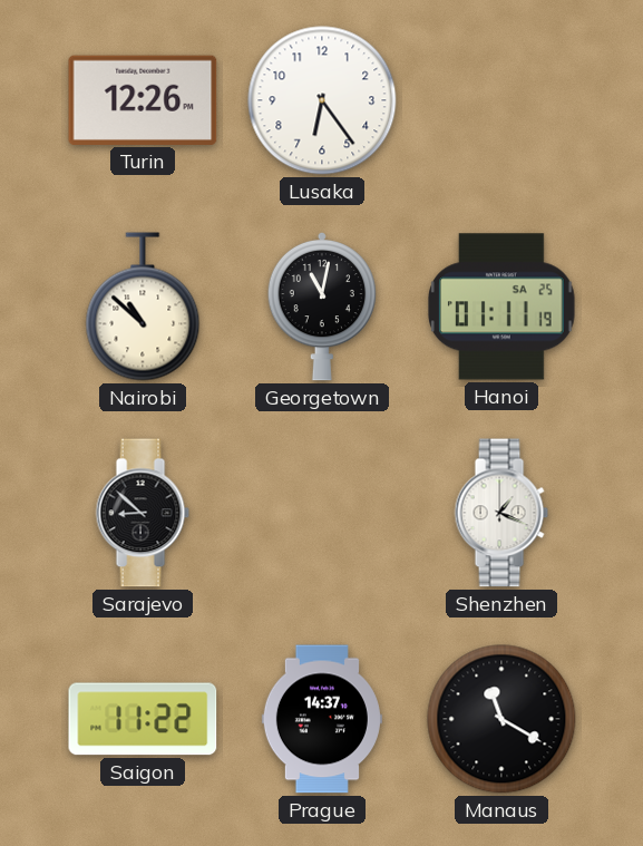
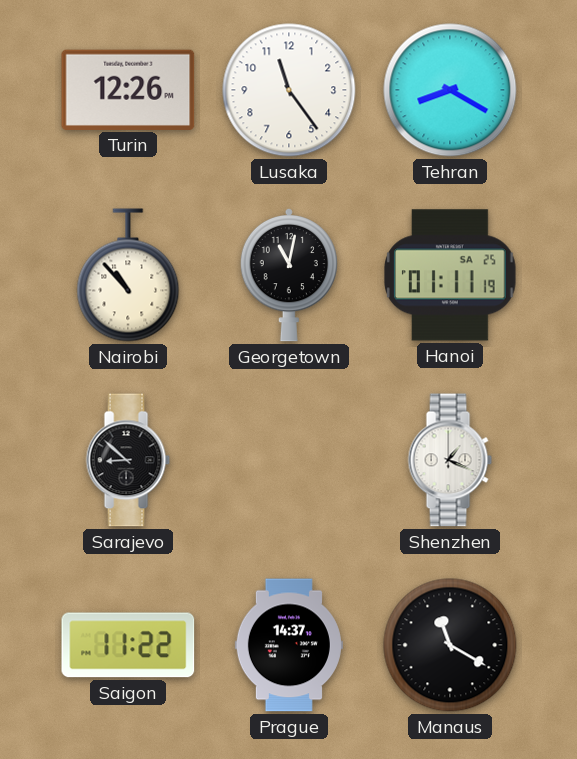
Lusaka: 6:24 -> 11:24 (289, 90)
Tehran: none -> 8:20 (450, 90)
Nairobi: 10:52 -> 10:53 (128, 275)
